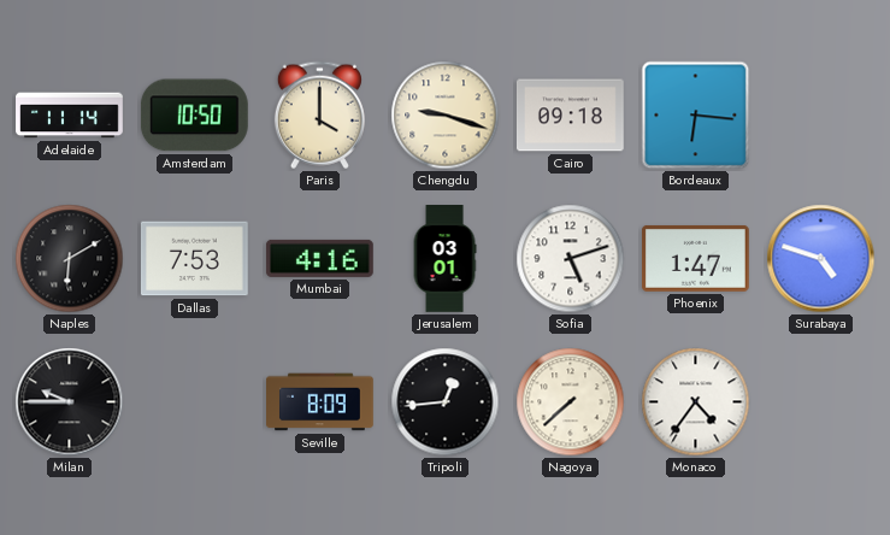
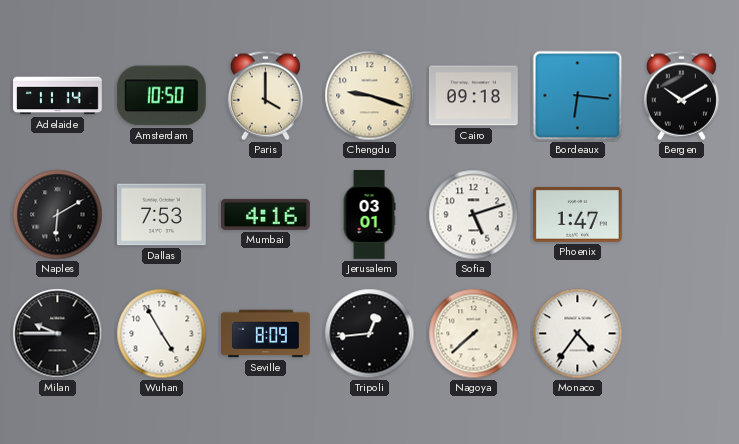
Bergen: none -> 10:10 (681, 96)
Surabaya: 4:48 -> none (821, 259)
Wuhan: none -> 4:55 (162, 334)
